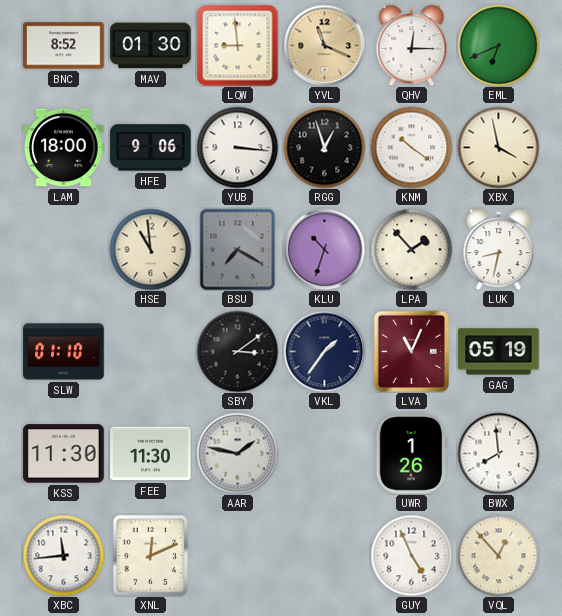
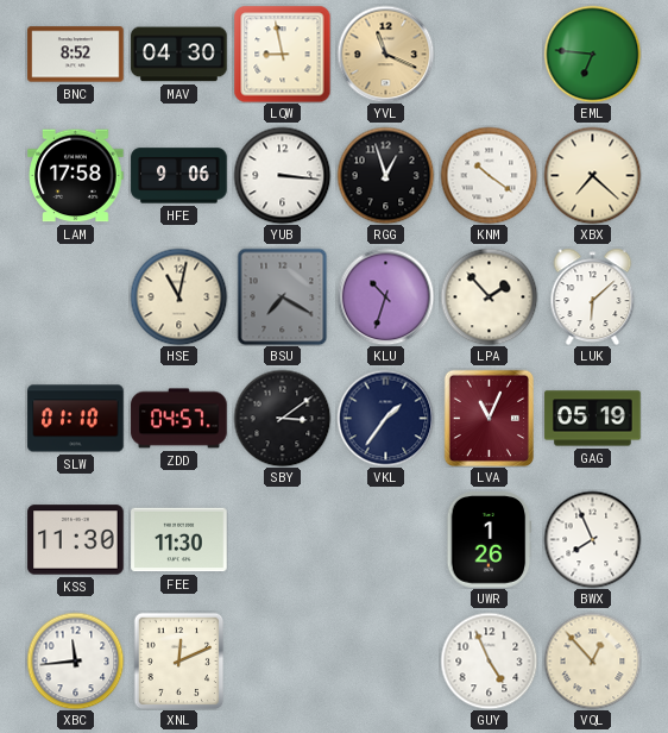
MAV: 01:30 -> 04:30 (179, 55)
LQW: 8:59 -> 8:58 (282, 54)
QHV: 12:15 -> none (412, 45)
EML: 6:41 -> 6:46 (592, 54)
LAM: 18:00 -> 17:58 (76, 176)
XBX: 3:58 -> 7:22 (592, 175)
HSE: 10:59 -> 11:02 (178, 296)
LUK: 8:32 -> 6:08 (593, 296)
ZDD: none -> 04:57 (179, 419)
AAR: 1:47 -> none (237, 453)
BWX: 7:59 -> 7:56 (592, 539)
